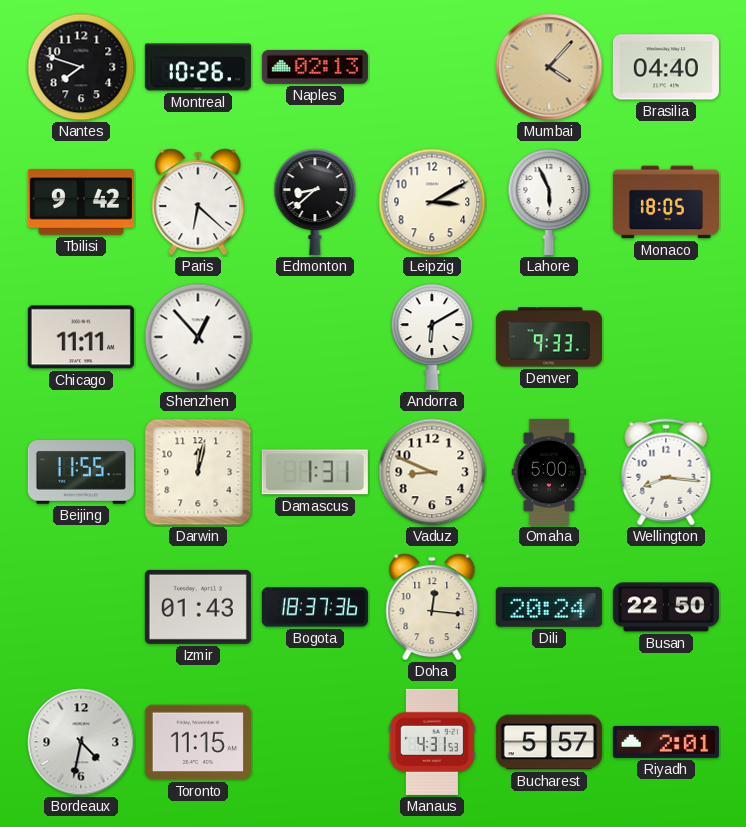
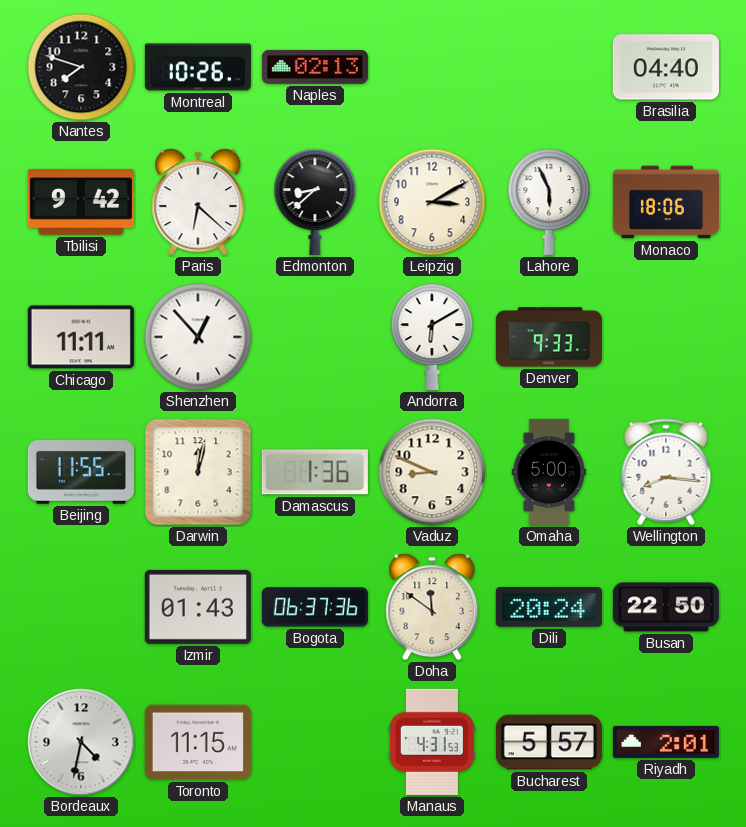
Mumbai: 4:07 -> none (549, 67)
Monaco: 18:05 -> 18:06 (666, 202)
Damascus: 1:31 -> 1:36 (315, 472)
Bogota: 18:37 -> 06:37 (315, 607)
Doha: 12:16 -> 11:51 (432, 607)
